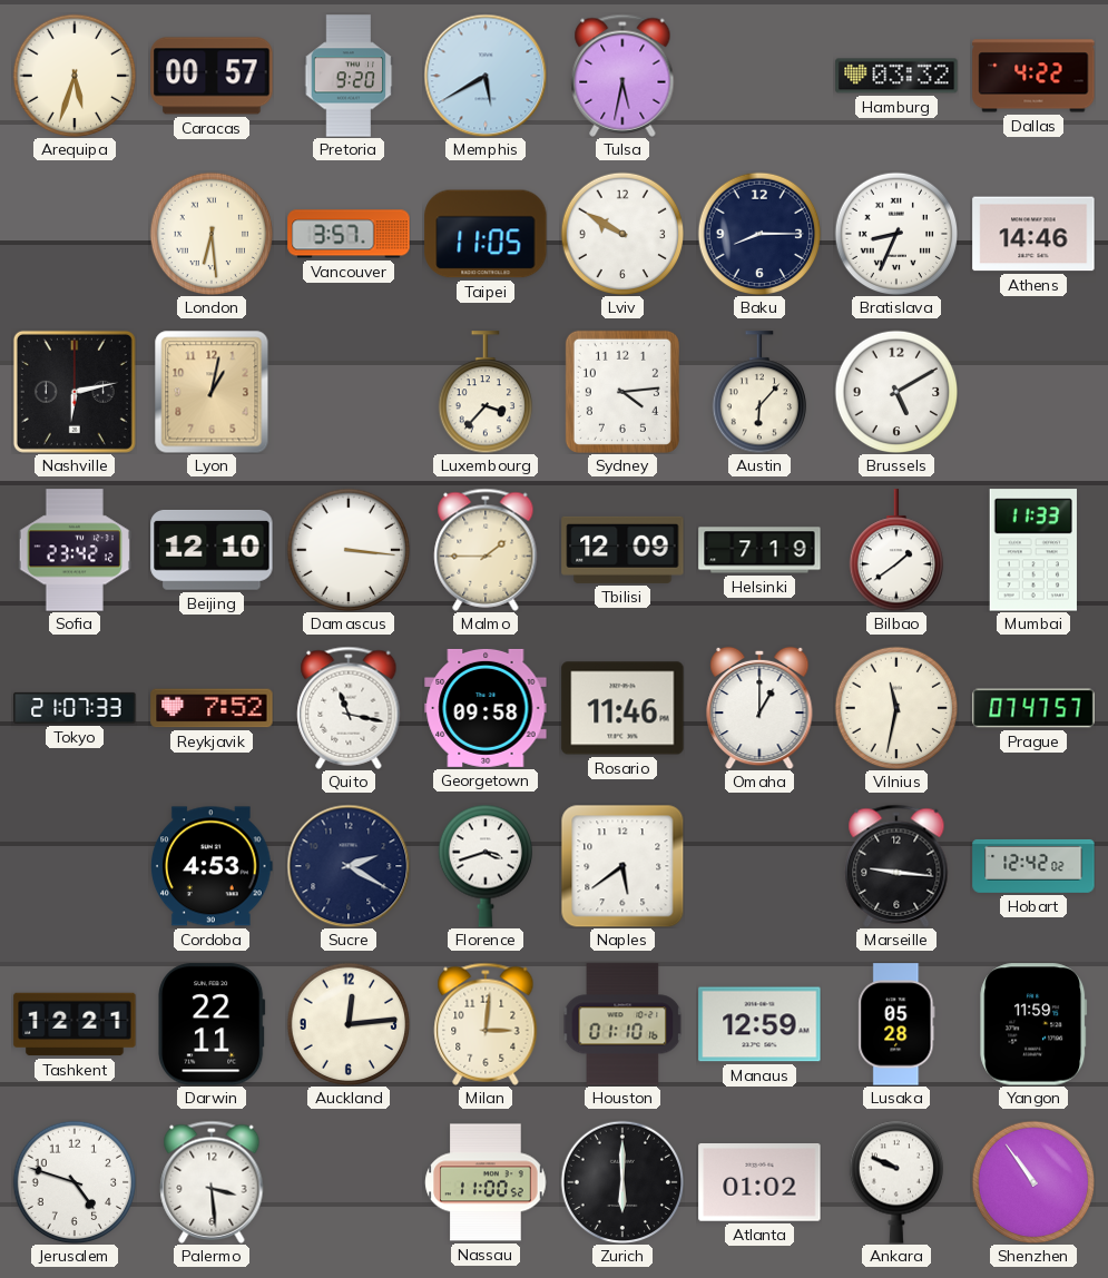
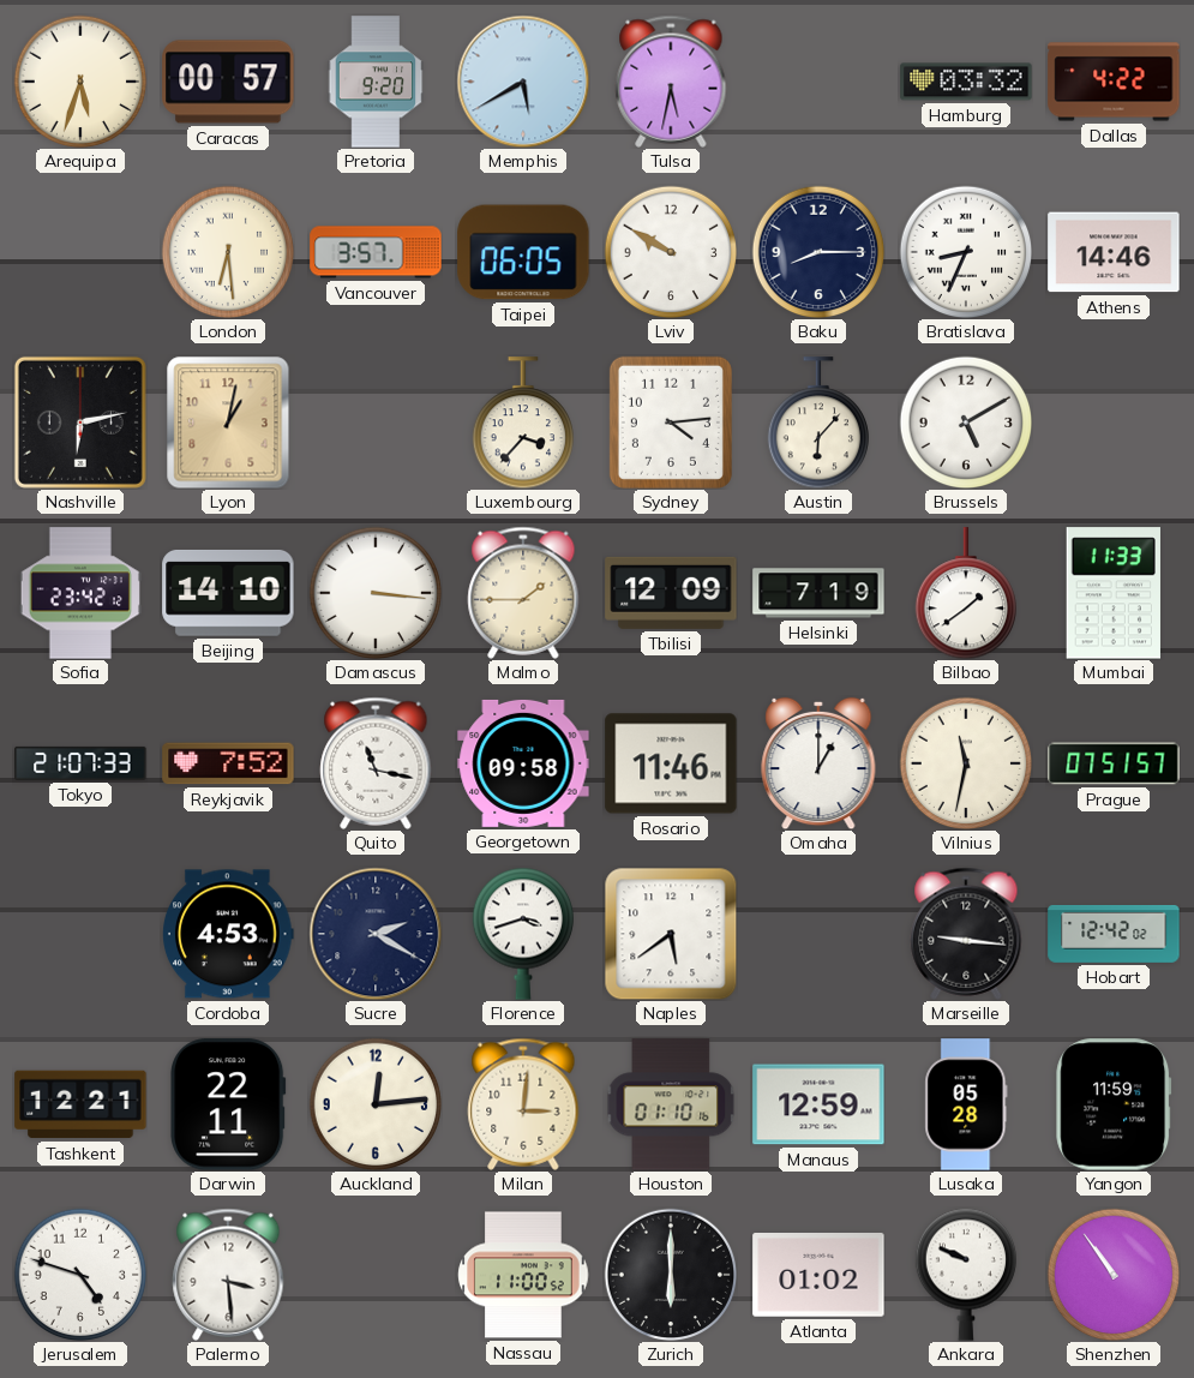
Taipei: 11:05 -> 06:05 (523, 252)
Beijing: 12:10 -> 14:10 (228, 593)
Prague: 07:47 -> 07:51 (1114, 763)
